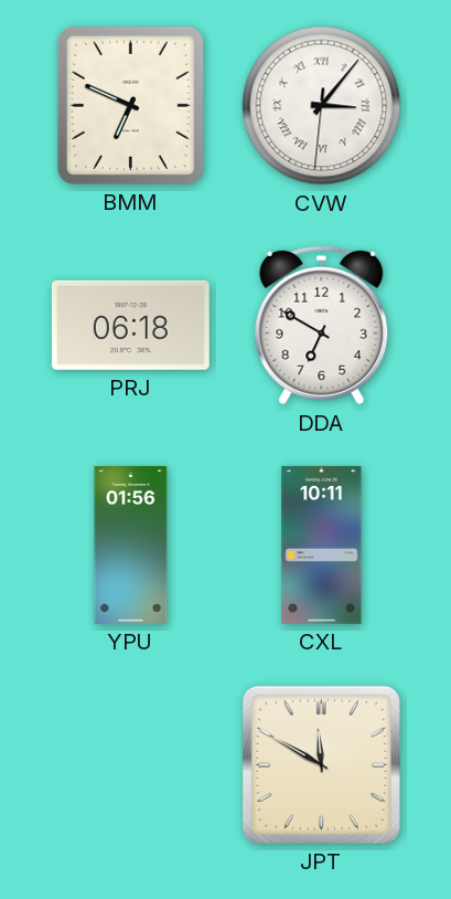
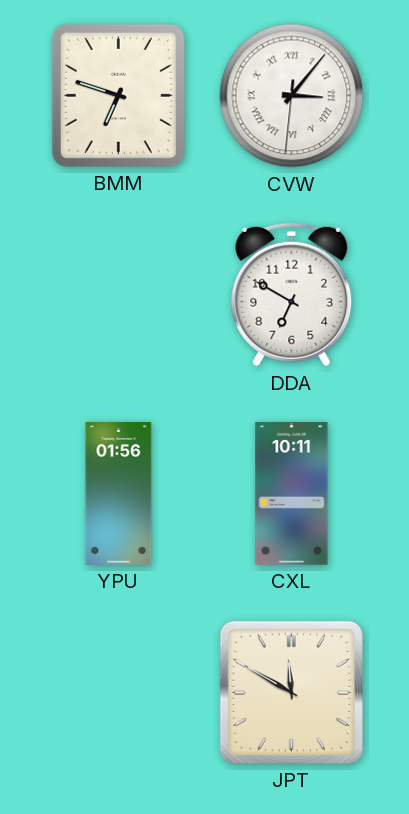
BMM: 6:49 -> 6:48 (118, 95)
PRJ: 06:18 -> none (130, 325)
